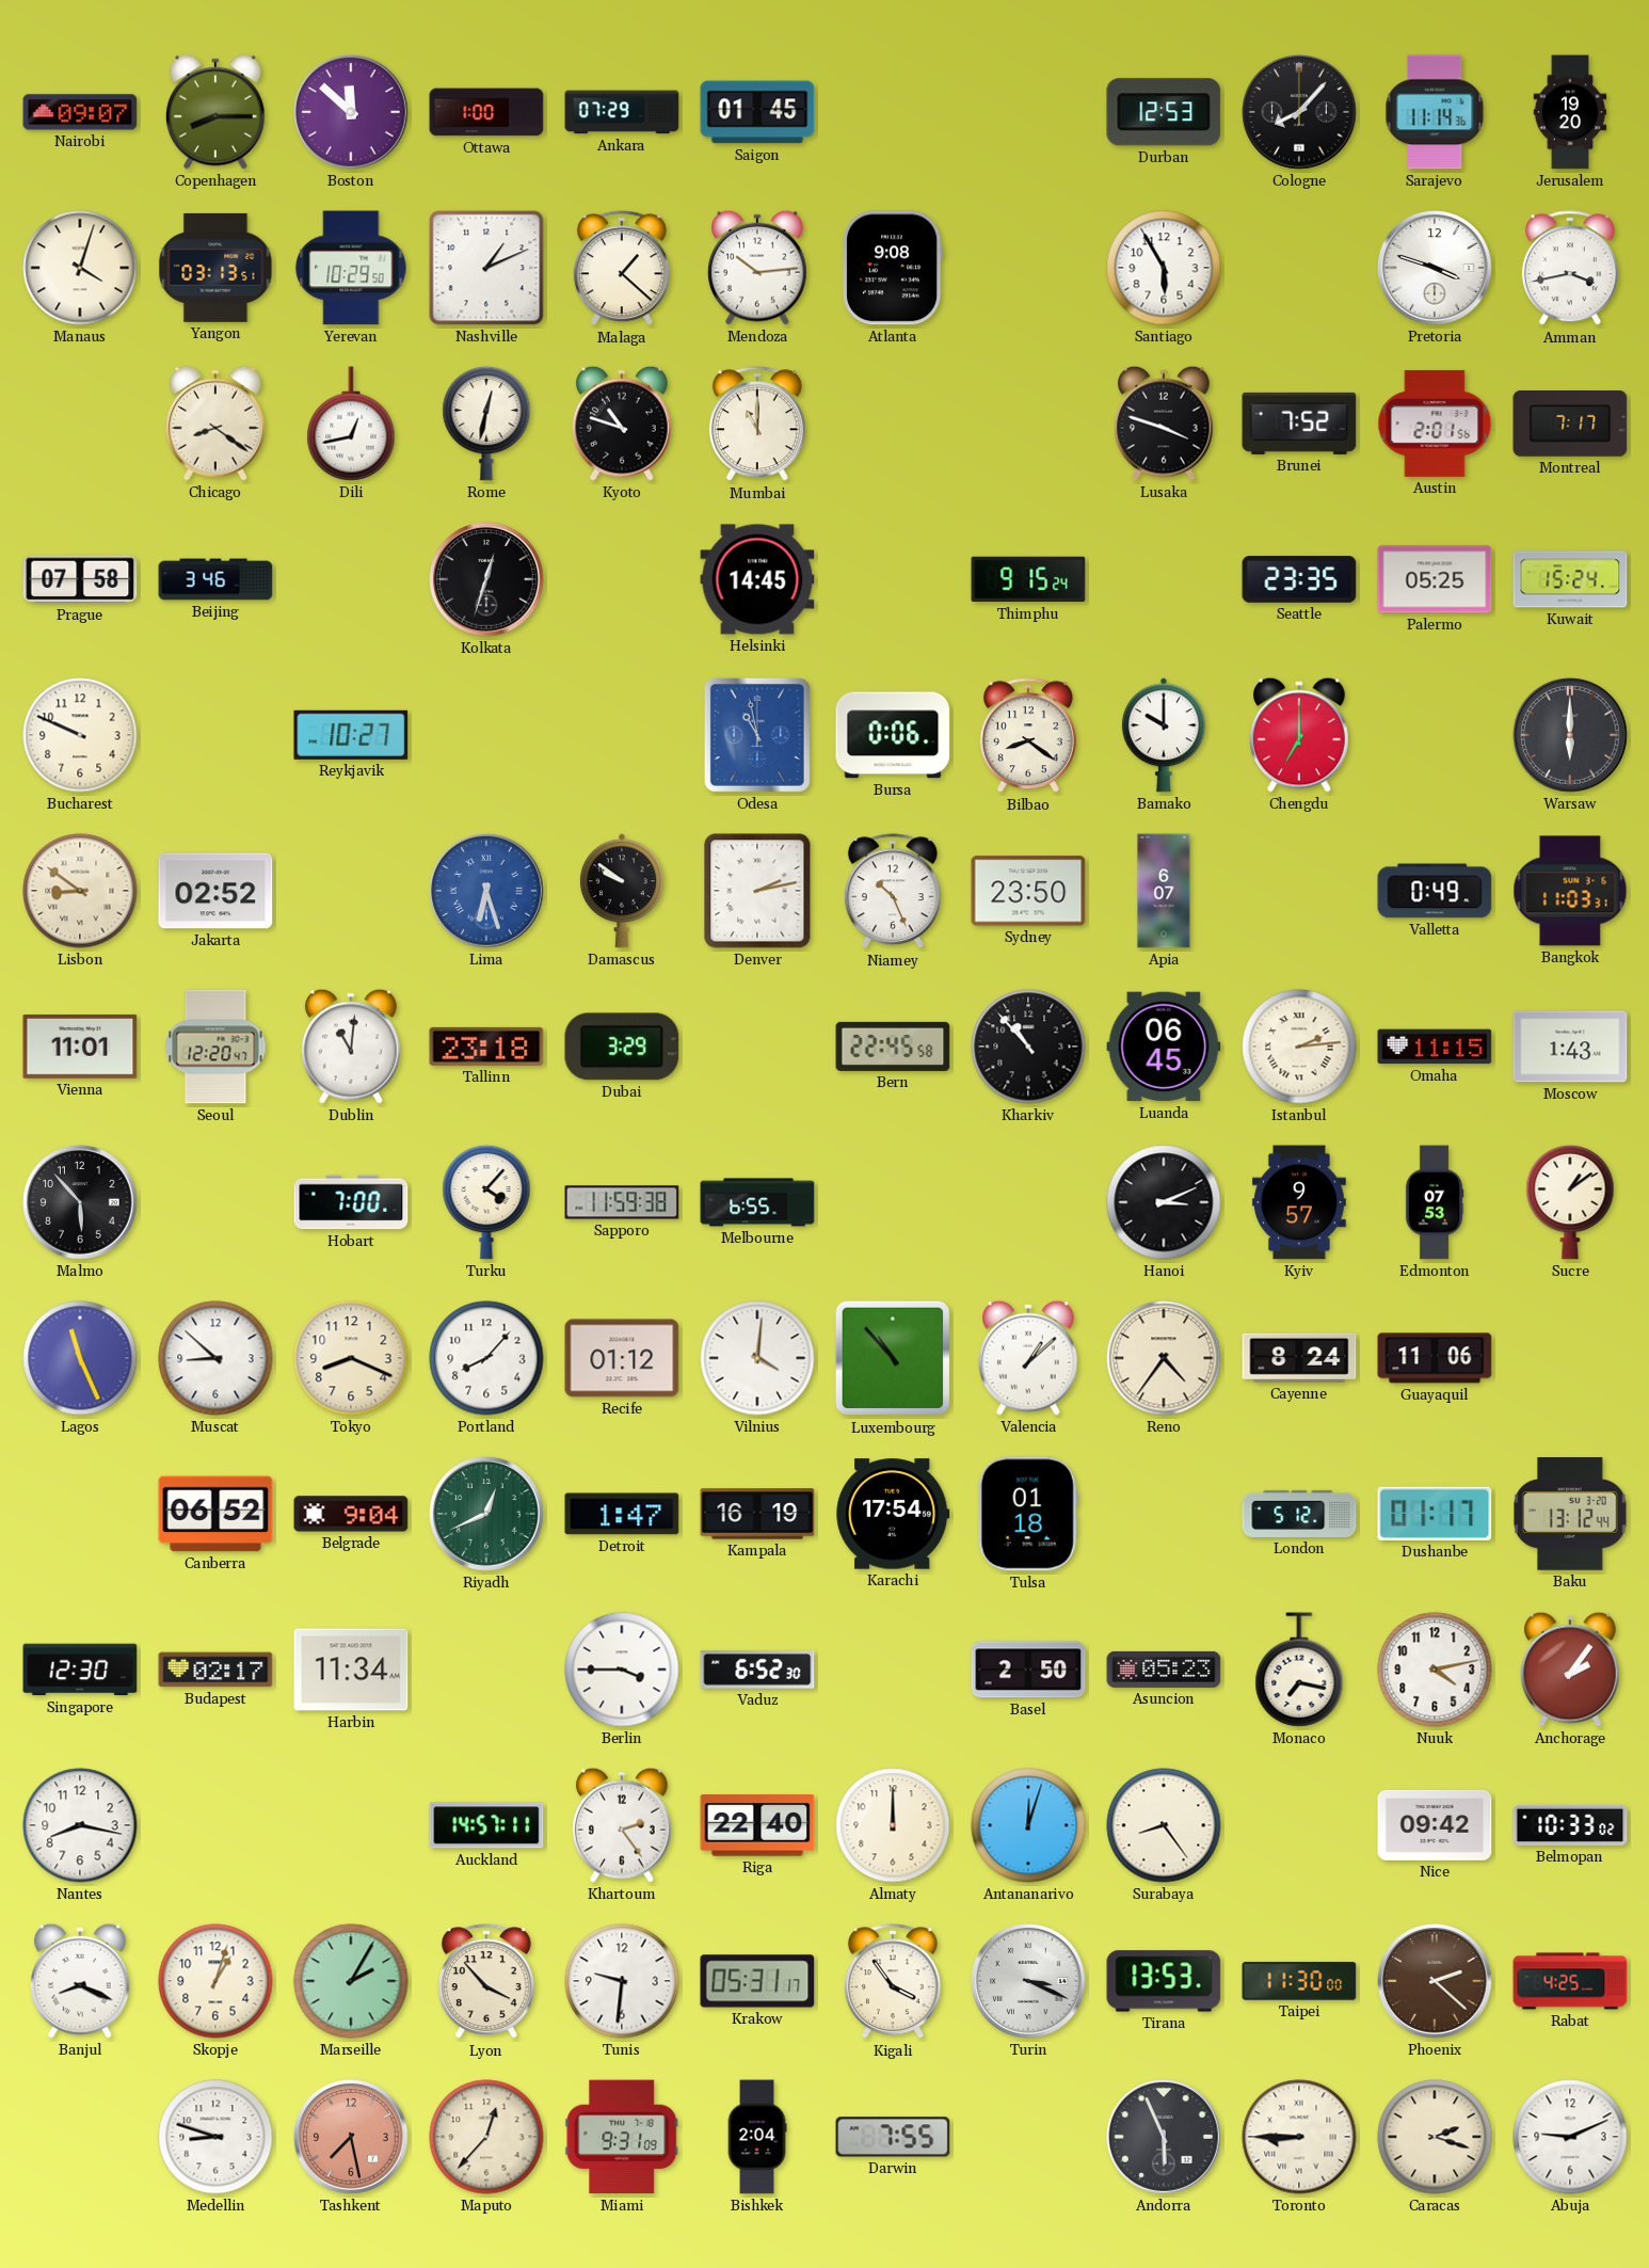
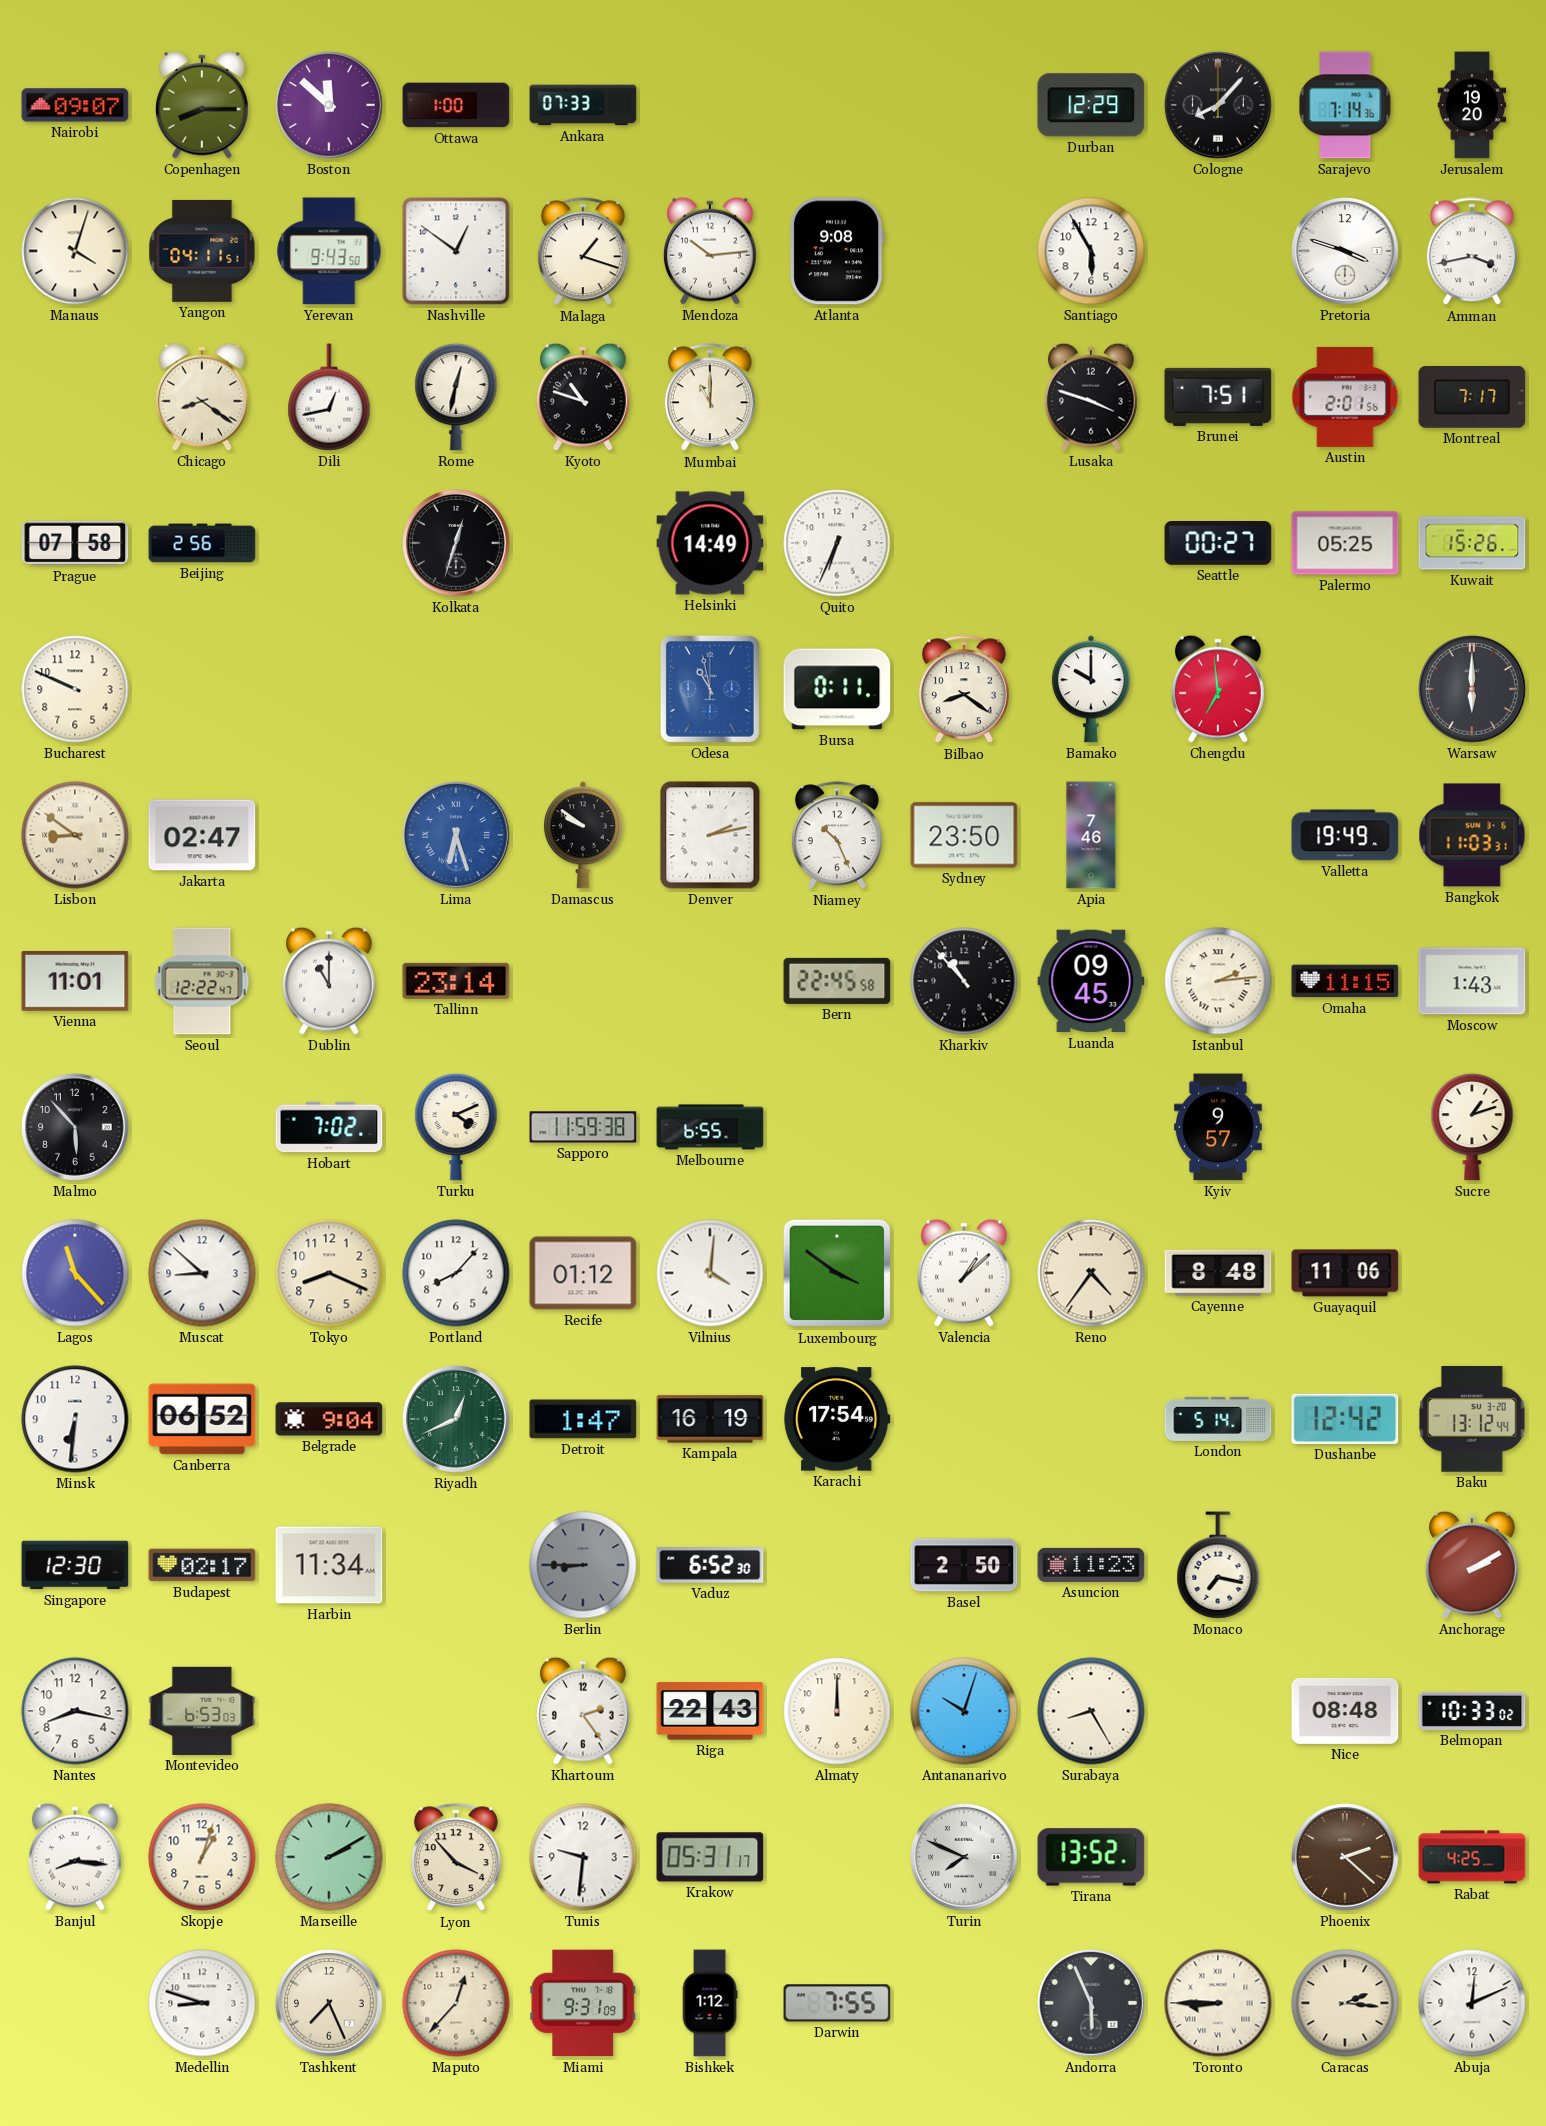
Ankara: 07:29 -> 07:33 (583, 105)
Saigon: 01:45 -> none (757, 112)
Durban: 12:53 -> 12:29 (1091, 105)
Sarajevo: 11:14 -> 7:14 (1345, 105)
Yangon: 03:13 -> 04:11 (202, 251)
Yerevan: 10:29 -> 9:43 (329, 251)
Nashville: 1:11 -> 12:51 (456, 251)
Malaga: 1:22 -> 1:18 (583, 252)
Brunei: 7:52 -> 7:51 (1218, 397)
Beijing: 3:46 -> 2:56 (202, 543)
Helsinki: 14:45 -> 14:49 (710, 543)
Quito: none -> 6:34 (837, 543)
Thimphu: 9:15 -> none (1028, 579)
Seattle: 23:35 -> 00:27 (1218, 544)
Kuwait: 15:24 -> 15:26 (1472, 543)
Reykjavik: 10:27 -> none (351, 735)
Bursa: 0:06 -> 0:11 (837, 689)
Chengdu: 7:00 -> 6:59 (1218, 689)
Jakarta: 02:52 -> 02:47 (202, 835)
Apia: 6:07 -> 7:46 (1091, 835)
Valletta: 0:49 -> 19:49 (1345, 835)
Seoul: 12:20 -> 12:22 (202, 981)
Dublin: 11:01 -> 11:00 (329, 981)
Tallinn: 23:18 -> 23:14 (456, 981)
Dubai: 3:29 -> none (622, 1047)
Luanda: 06:45 -> 09:45 (1091, 981)
Hobart: 7:00 -> 7:02 (329, 1127)
Turku: 4:07 -> 4:11 (456, 1127)
Hanoi: 3:11 -> none (1164, 1202)
Edmonton: 07:53 -> none (1435, 1202)
Sucre: 1:09 -> 1:12 (1472, 1127)
Lagos: 11:26 -> 11:23 (75, 1273)
Luxembourg: 10:53 -> 3:51 (837, 1273)
Cayenne: 8:24 -> 8:48 (1218, 1273)
Minsk: none -> 6:31 (75, 1419)
Tulsa: 01:18 -> none (1028, 1514)
London: 5:12 -> 5:14 (1218, 1419)
Dushanbe: 01:17 -> 12:42 (1345, 1419)
Berlin: 3:45 -> 8:45 (583, 1565)
Berlin dial: white -> grey (583, 1565)
Asuncion: 05:23 -> 11:23 (1091, 1565)
Nuuk: 4:13 -> none (1435, 1670)
Anchorage: 2:06 -> 2:10 (1472, 1565)
Montevideo: none -> 6:53 (202, 1711)
Auckland: 14:57 -> none (486, 1825)
Riga: 22:40 -> 22:43 (710, 1711)
Antananarivo: 12:03 -> 10:03 (964, 1711)
Surabaya: 8:24 -> 8:25 (1091, 1711)
Nice: 09:42 -> 08:48 (1345, 1711)
Banjul: 8:19 -> 8:16 (75, 1857)
Marseille: 2:05 -> 2:10 (329, 1857)
Kigali: 3:54 -> none (893, 1982)
Turin: 3:19 -> 7:49 (964, 1857)
Tirana: 13:53 -> 13:52 (1091, 1857)
Taipei: 11:30 -> none (1299, 1981)
Tashkent: 7:28 -> 7:26 (329, 2003)
Tashkent dial: salmon -> cream (329, 2003)
Bishkek: 2:04 -> 1:12 (710, 2003)
Caracas: 2:18 -> 2:16 (1345, 2003)
Abuja: 9:11 -> 12:11 (1472, 2003)
